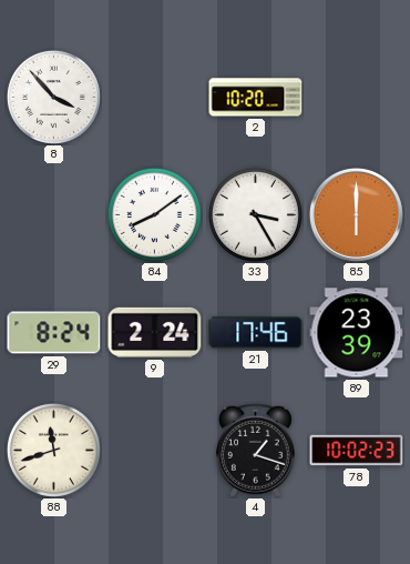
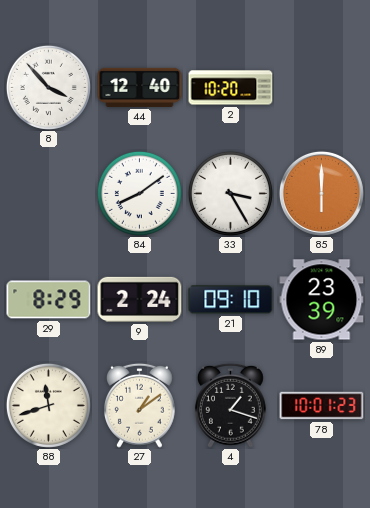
44: none -> 12:40 (140, 87)
29: 8:24 -> 8:29 (49, 300)
21: 17:46 -> 09:10 (231, 300)
27: none -> 1:09 (140, 405)
78: 10:02 -> 10:01 (322, 406)
